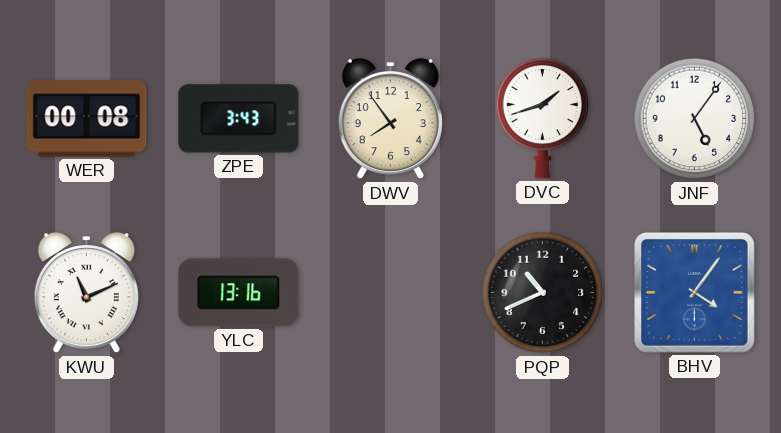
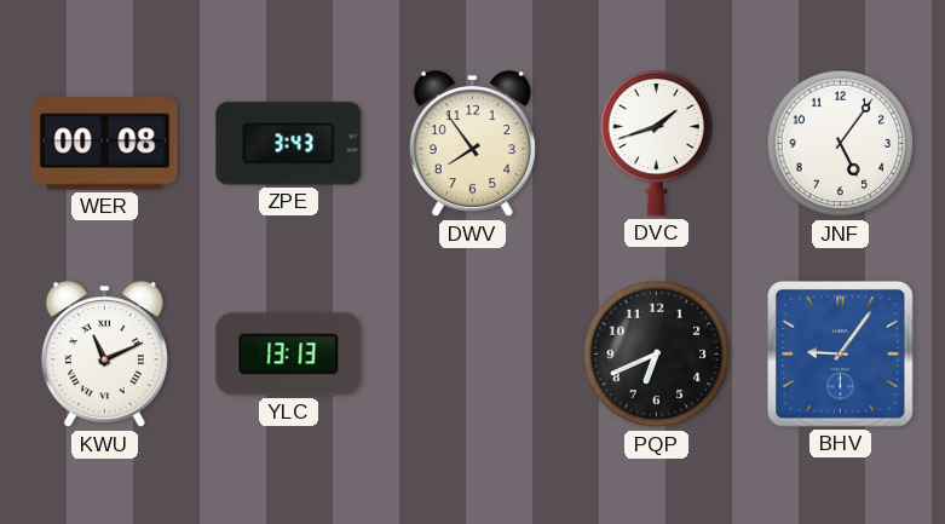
YLC: 13:16 -> 13:13 (289, 355)
PQP: 10:41 -> 6:41 (657, 355)
BHV: 4:06 -> 9:06 (841, 355)
